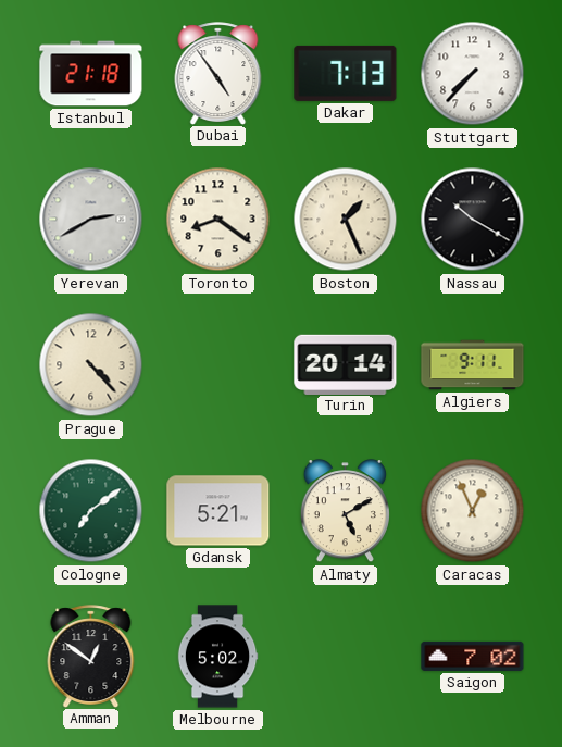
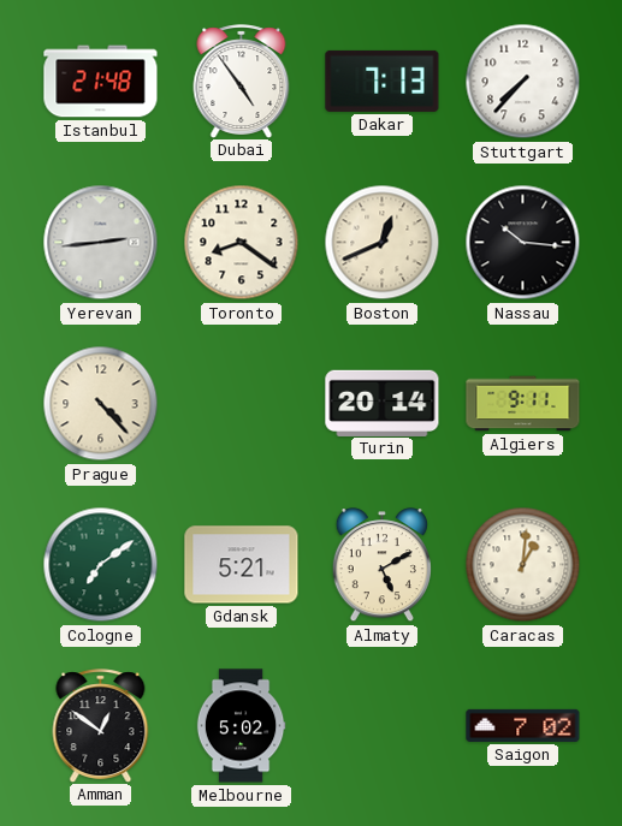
Istanbul: 21:18 -> 21:48 (101, 82)
Yerevan: 2:40 -> 2:44 (101, 243)
Boston: 1:26 -> 12:41 (383, 243)
Nassau: 10:20 -> 10:16 (523, 243)
Caracas: 12:56 -> 1:01 (523, 565)
